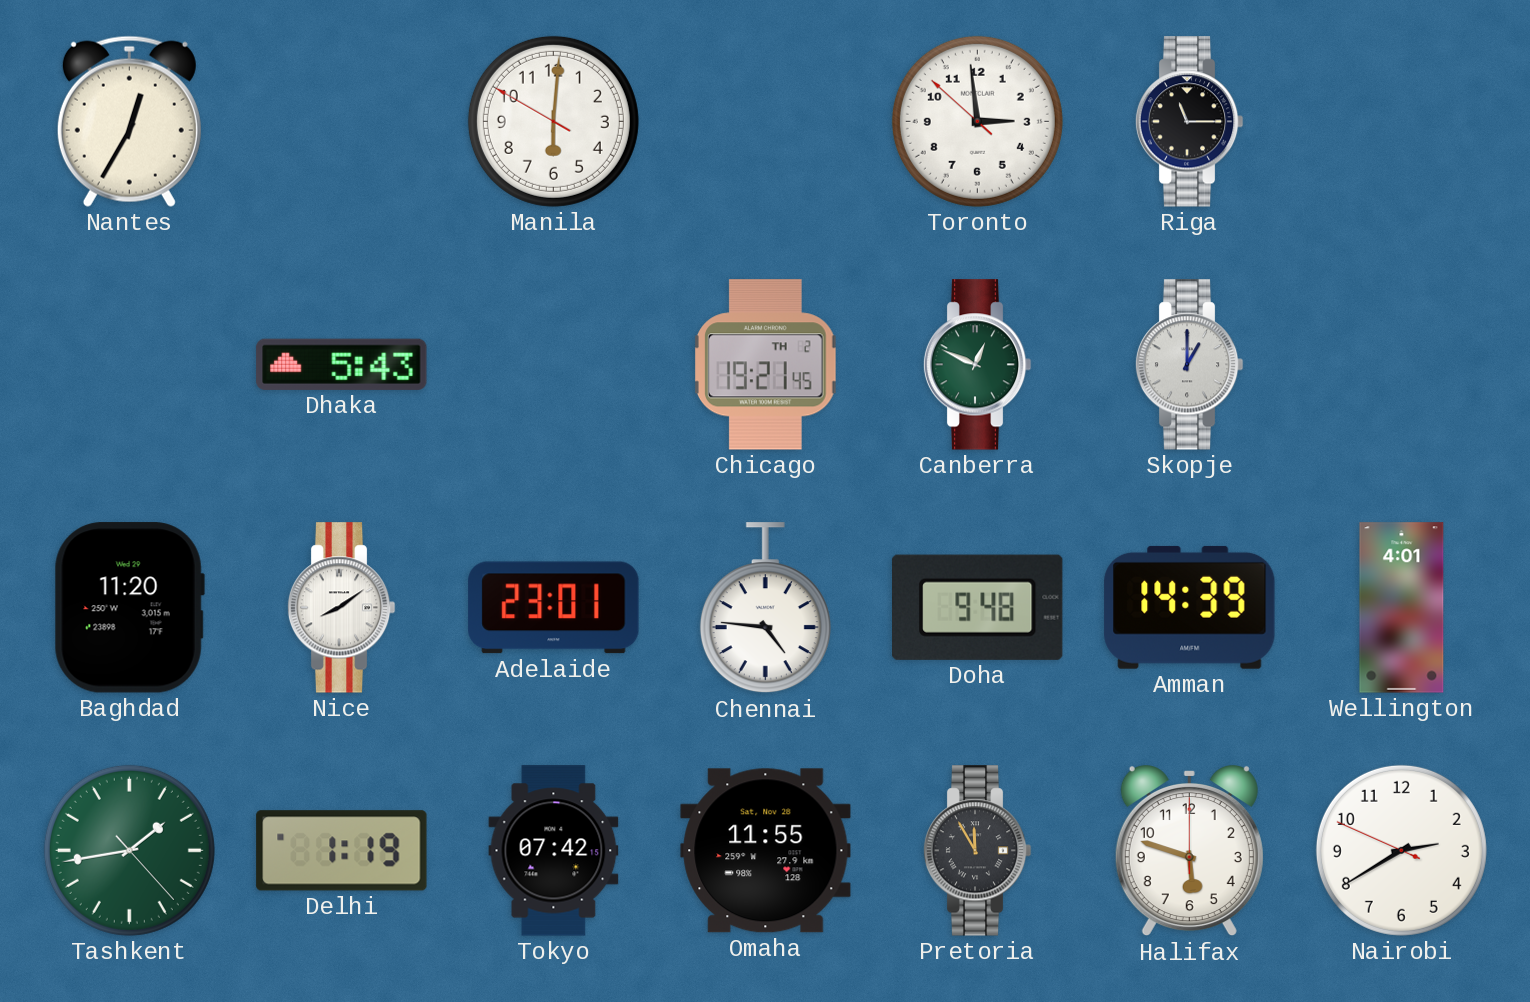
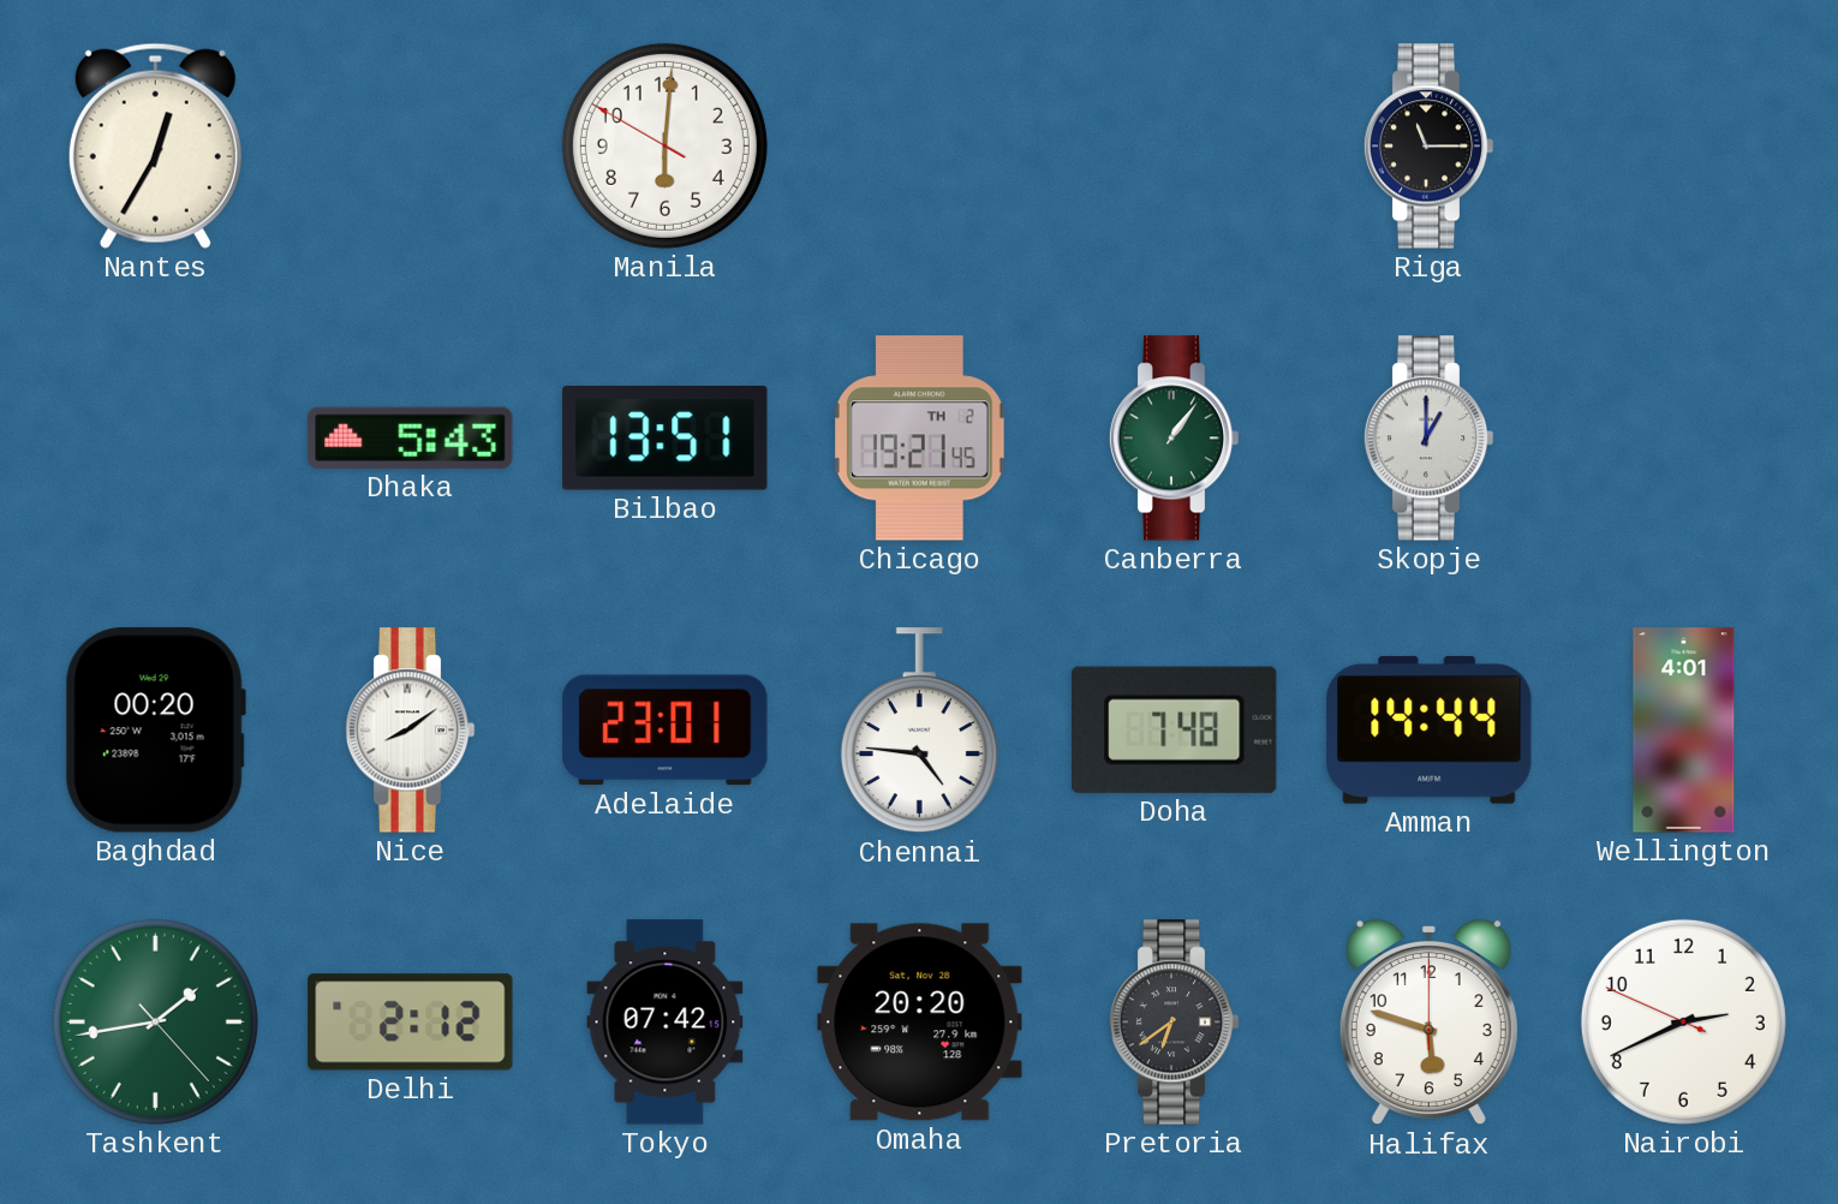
Toronto: 2:58 -> none (977, 121)
Bilbao: none -> 13:51 (666, 439)
Canberra: 12:49 -> 1:06 (1174, 439)
Baghdad: 11:20 -> 00:20 (155, 731)
Doha: 9:48 -> 7:48 (1175, 729)
Amman: 14:39 -> 14:44 (1430, 729)
Delhi: 1:19 -> 2:12 (411, 1023)
Omaha: 11:55 -> 20:20 (920, 1023)
Pretoria: 11:55 -> 6:39 (1174, 1023)
Nairobi: 2:39 -> 2:40 (1683, 1021)
